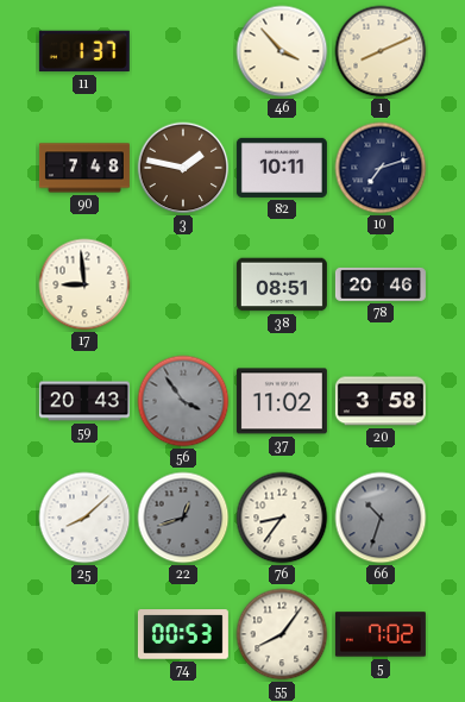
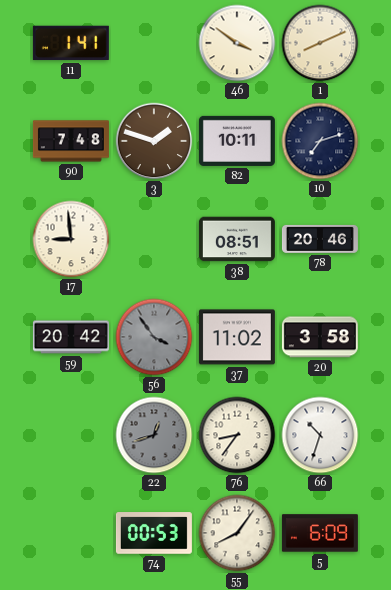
11: 1:37 -> 1:41 (71, 43)
46: 3:53 -> 3:51 (237, 43)
3: 1:47 -> 1:48 (154, 141)
59: 20:43 -> 20:42 (71, 337)
25: 8:08 -> none (84, 518)
66 dial: grey -> white (320, 435)
5: 7:02 -> 6:09 (320, 533)
